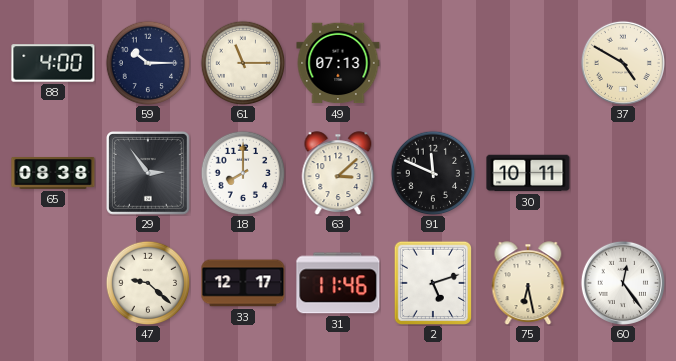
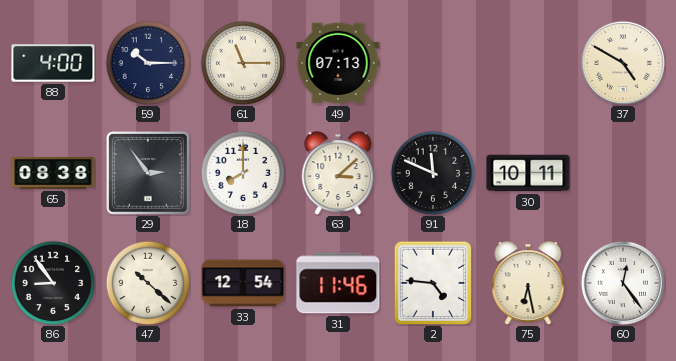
86: none -> 8:54 (53, 283)
47: 9:22 -> 10:22 (148, 283)
33: 12:17 -> 12:54 (243, 283)
2: 5:12 -> 4:46 (432, 282)
